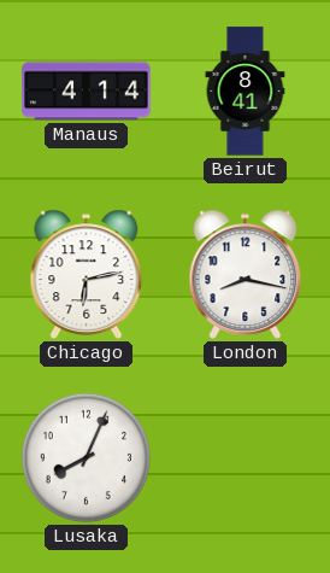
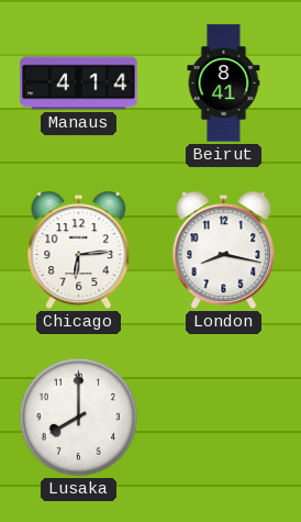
Chicago: 6:13 -> 6:14 (79, 249)
Lusaka: 8:04 -> 8:00 (78, 417)
